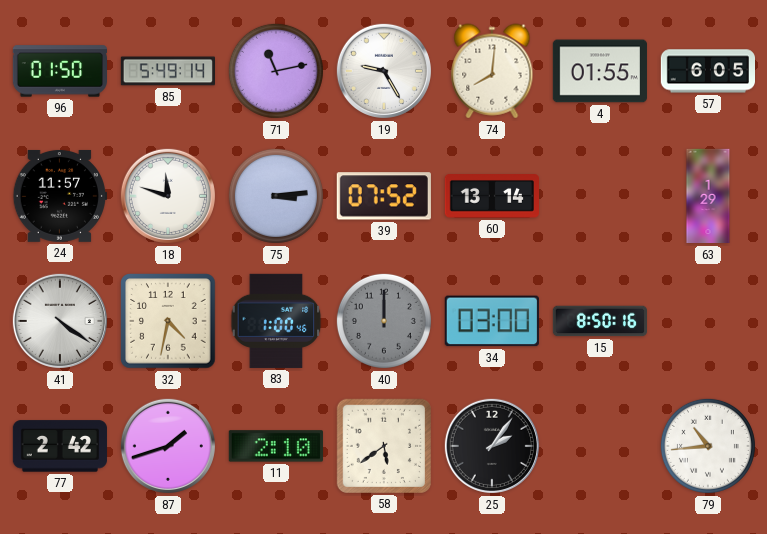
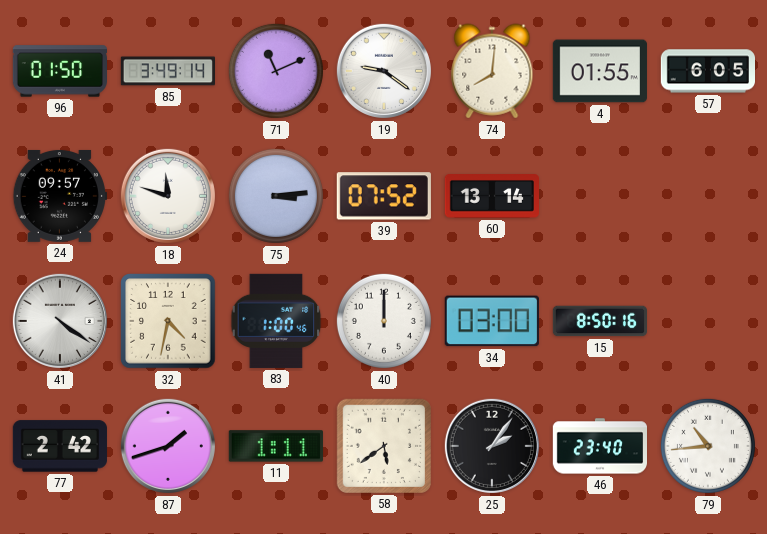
85: 5:49 -> 3:49 (167, 71)
71: 11:13 -> 11:11 (276, 71)
19: 9:25 -> 9:21 (384, 71)
24: 11:57 -> 09:57 (60, 196)
63: 1:29 -> none (708, 196)
40 dial: grey -> white (384, 321)
11: 2:10 -> 1:11 (276, 446)
46: none -> 23:40 (599, 446)
